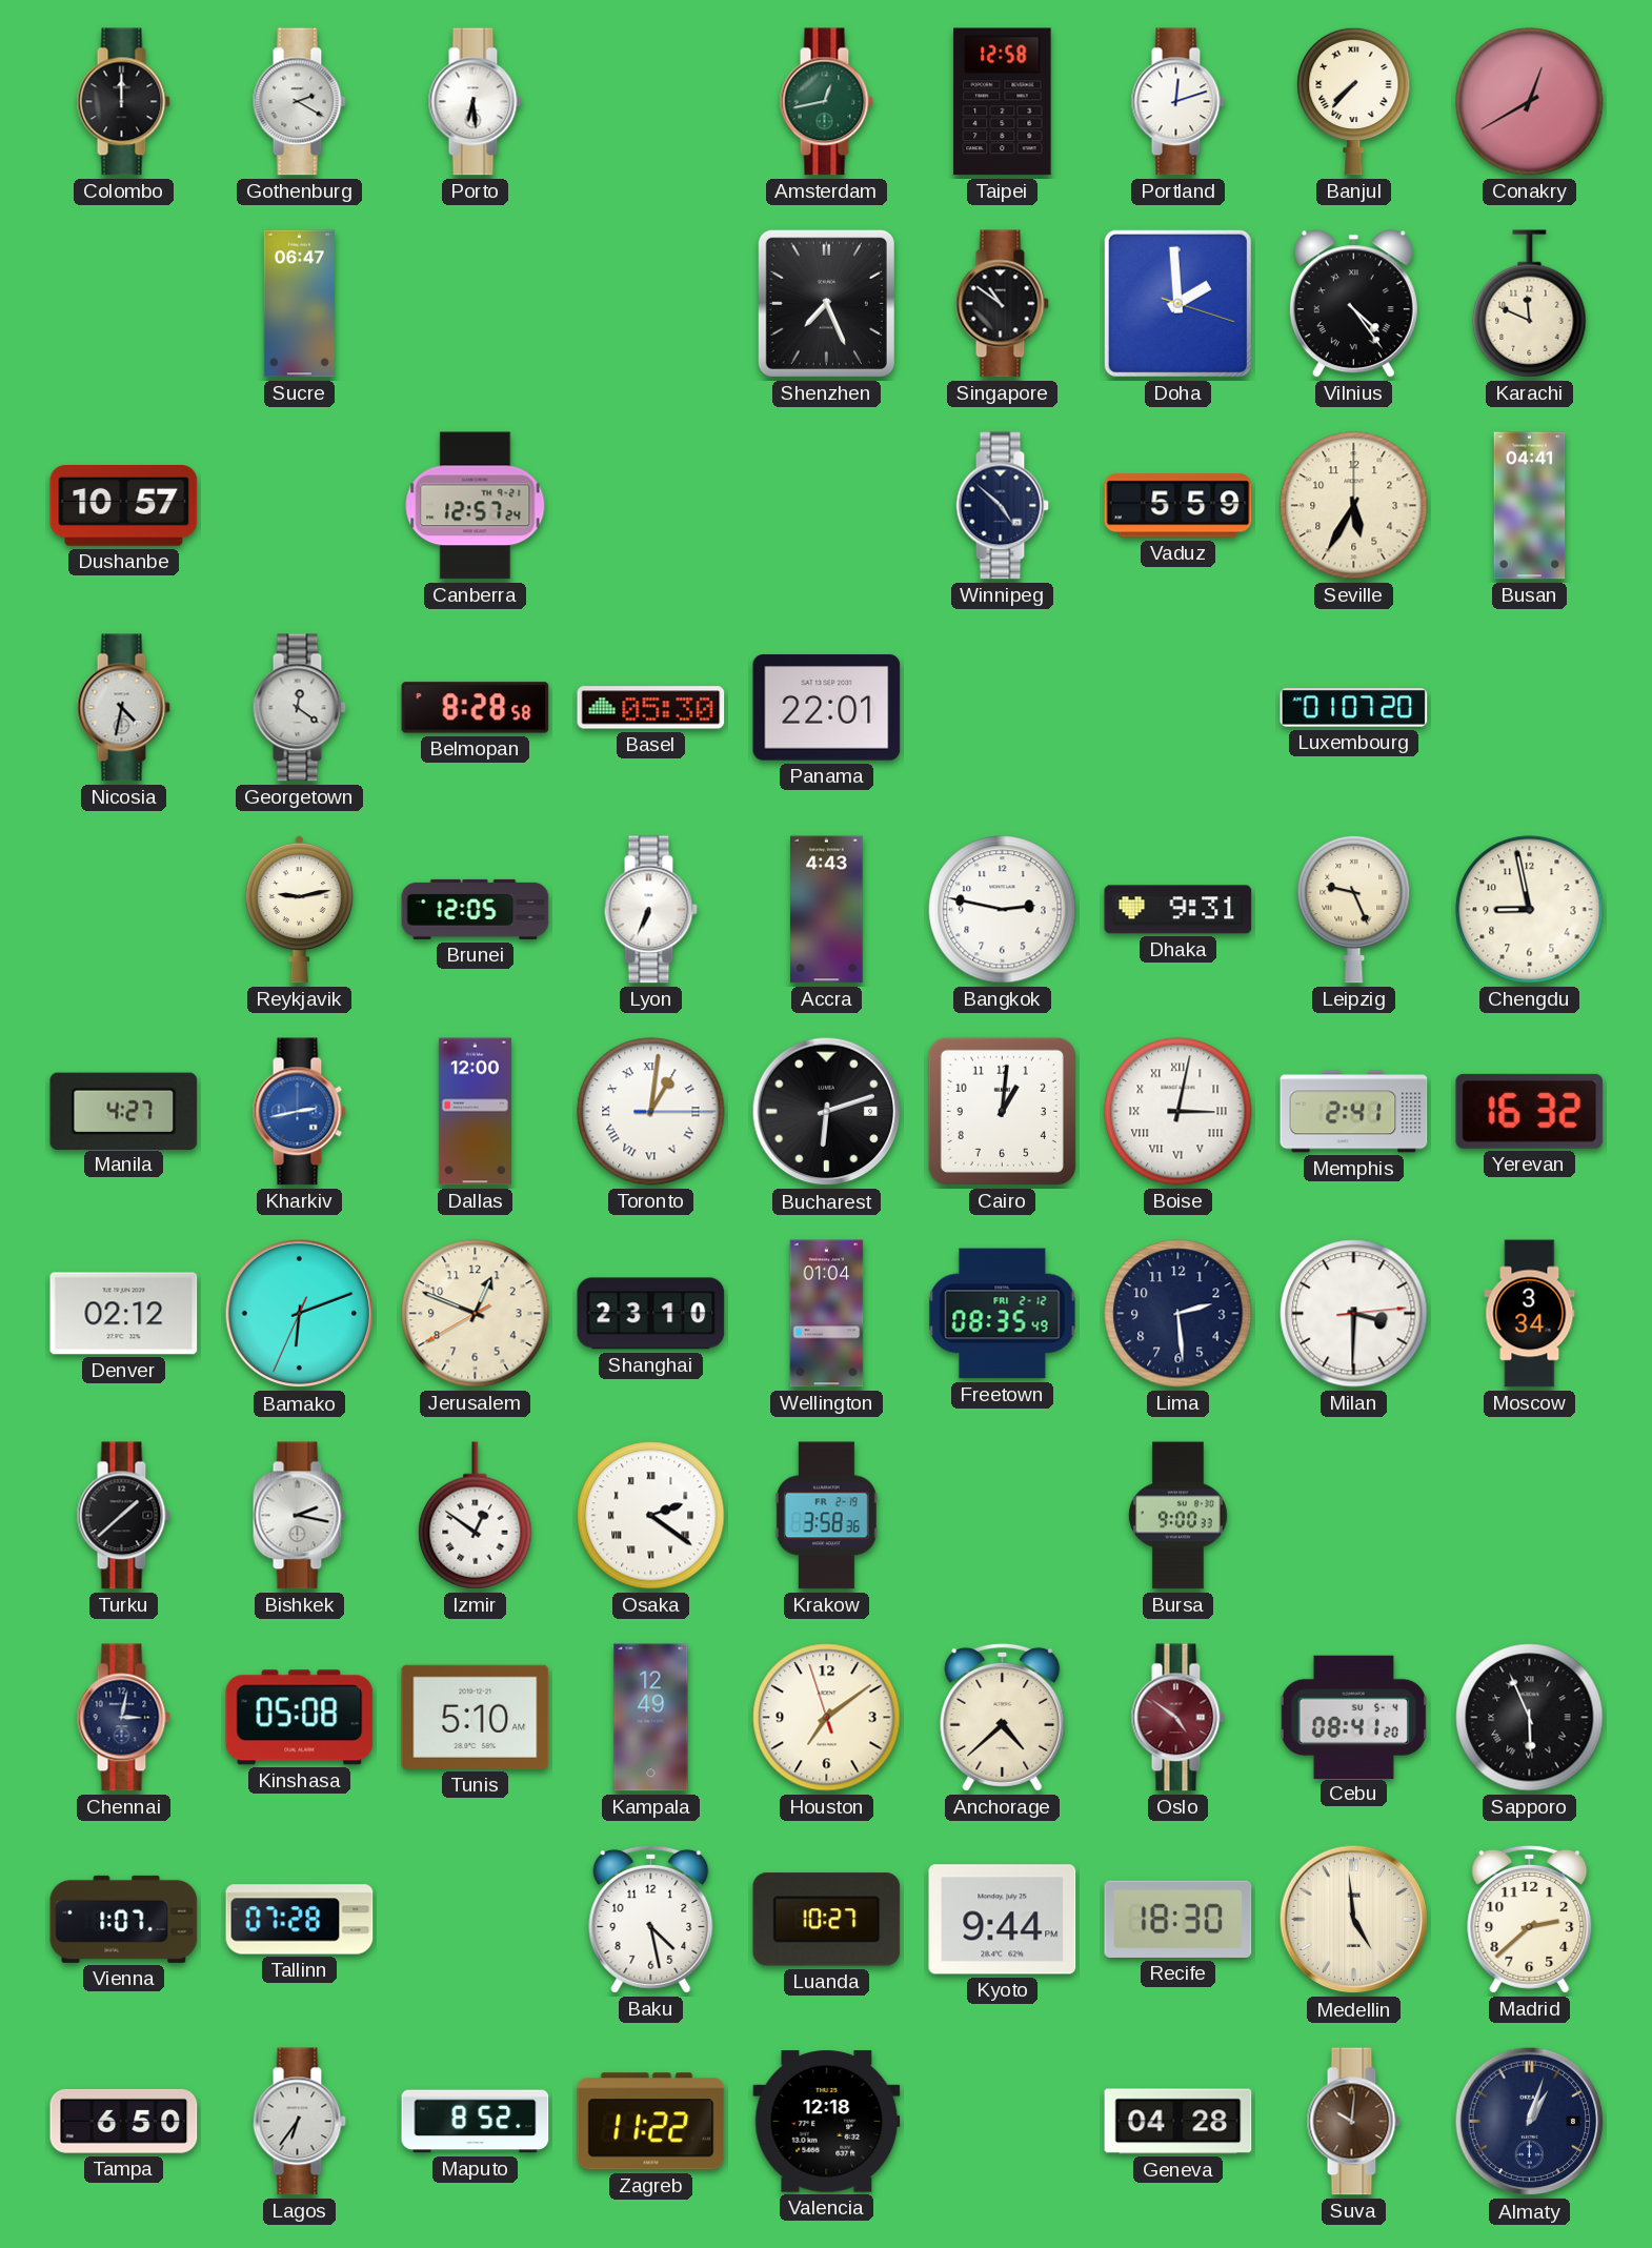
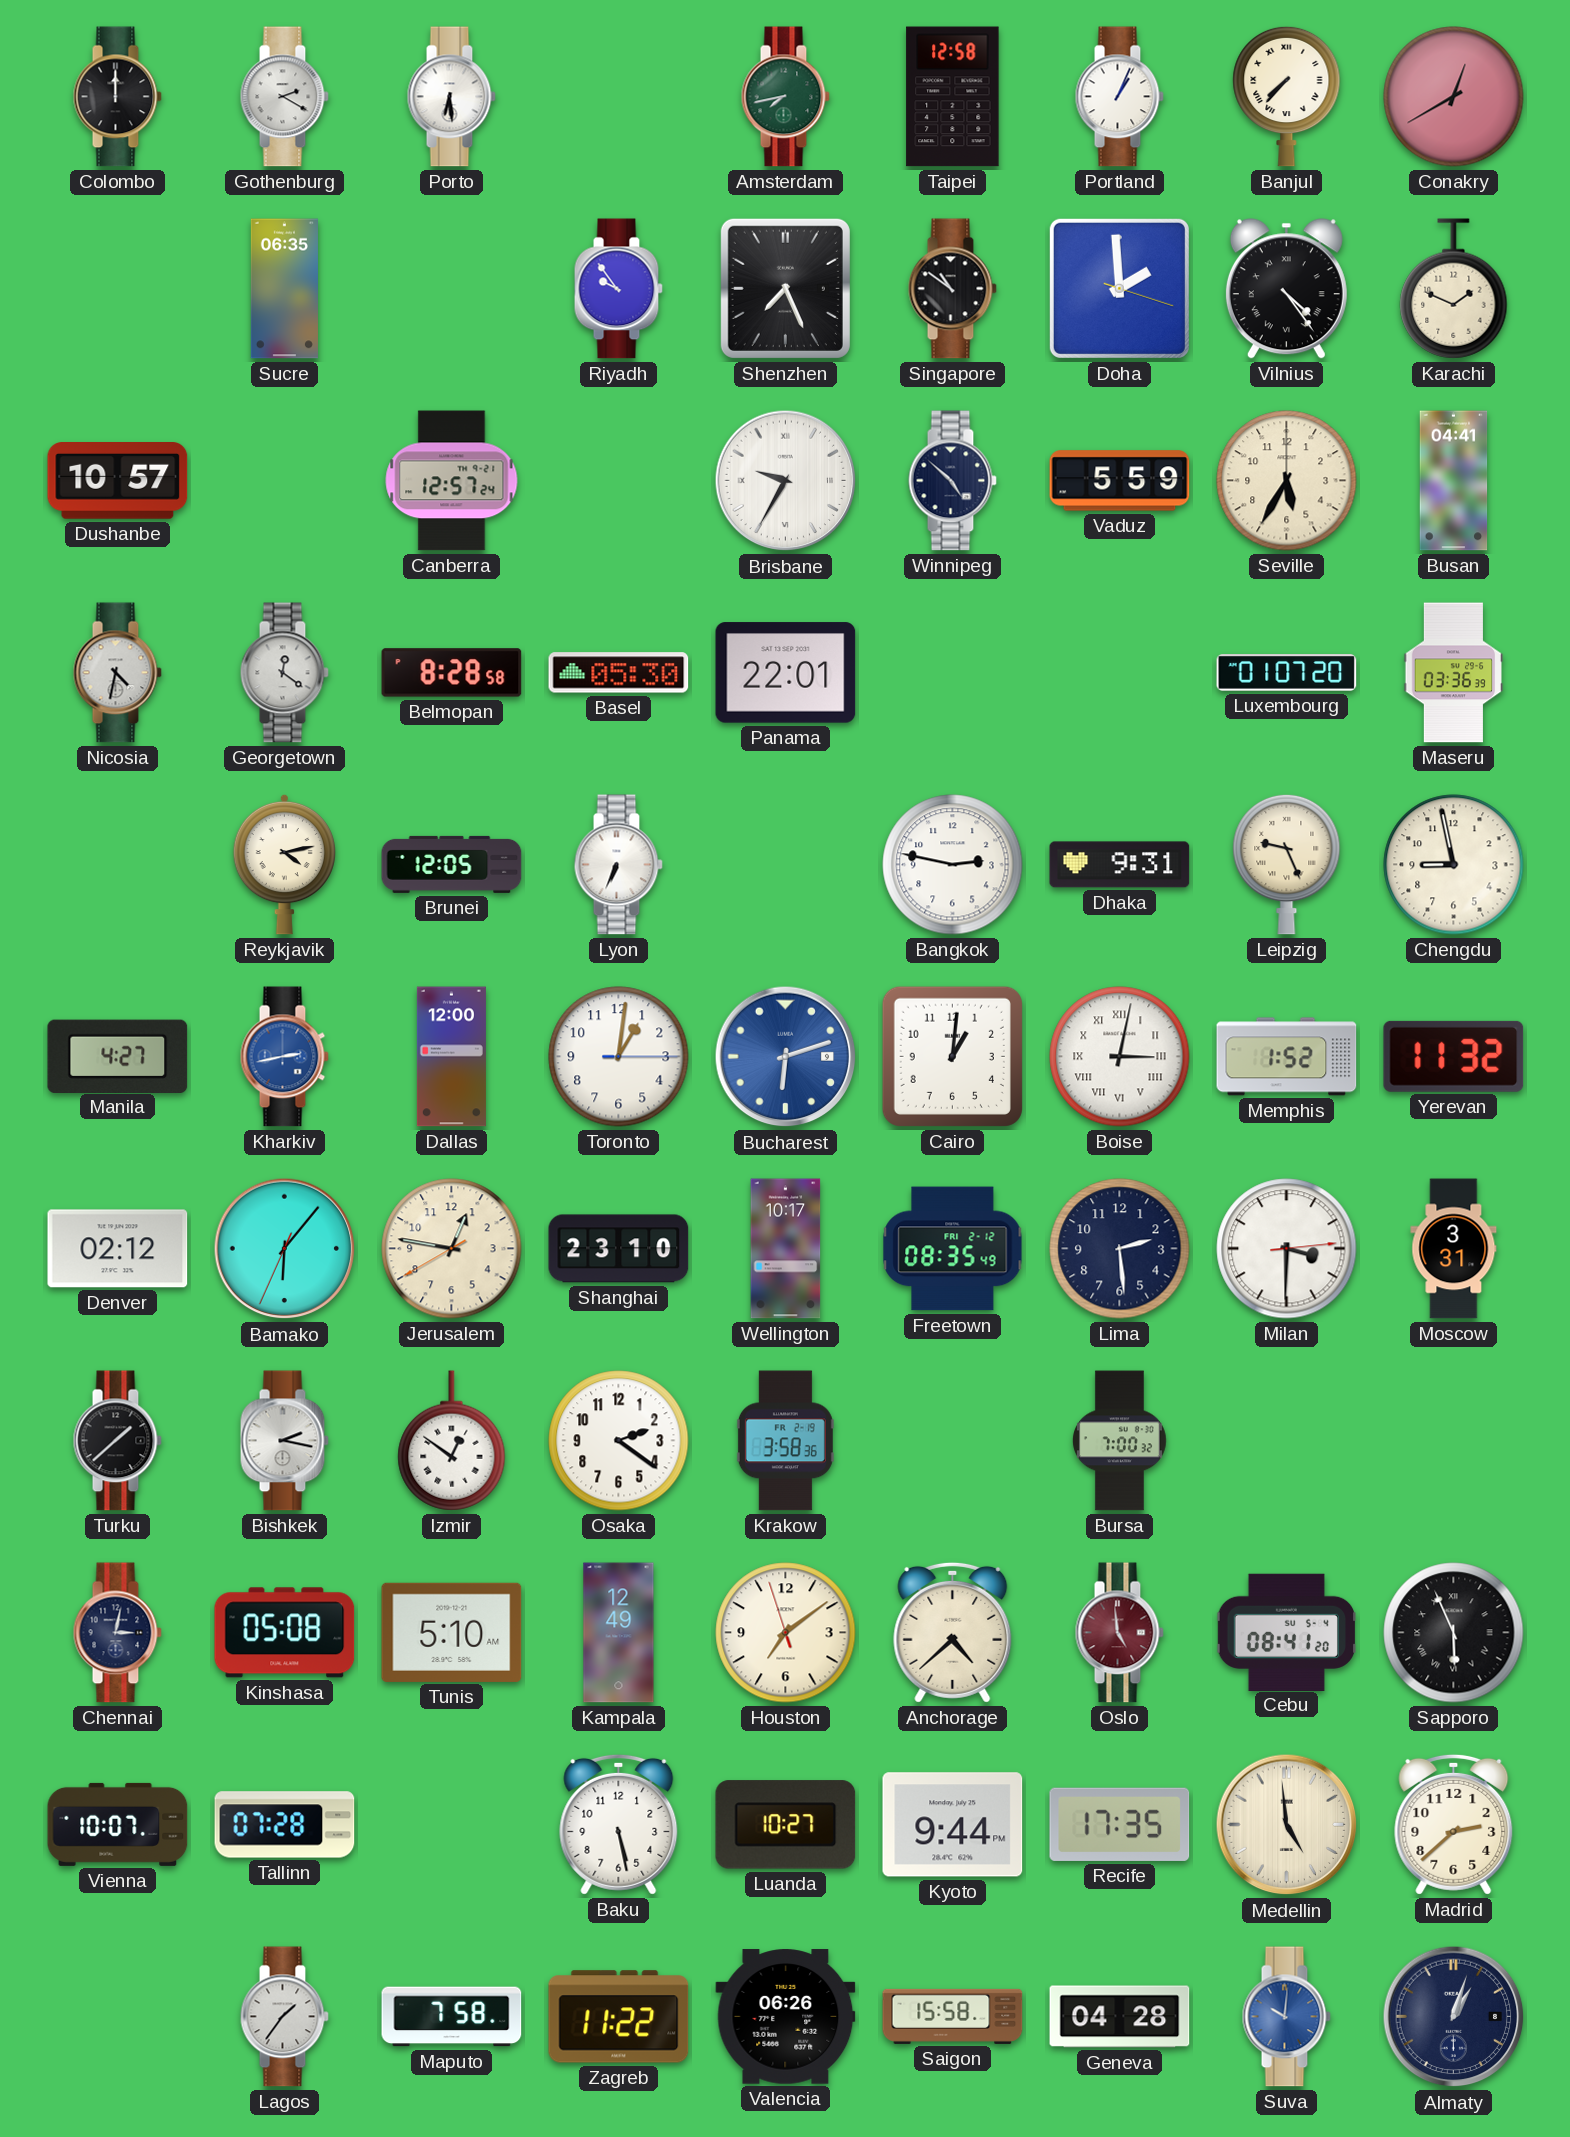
Amsterdam: 12:43 -> 7:43 (785, 97)
Portland: 12:12 -> 1:04 (1119, 97)
Sucre: 06:47 -> 06:35 (284, 289)
Riyadh: none -> 9:54 (618, 289)
Karachi: 11:49 -> 1:49 (1454, 289)
Brisbane: none -> 9:35 (786, 481)
Maseru: none -> 03:36 (1454, 673)
Reykjavik: 9:13 -> 4:13 (284, 864)
Accra: 4:43 -> none (827, 910)
Toronto numerals: Roman -> Arabic (619, 1057)
Bucharest dial: black -> blue (786, 1057)
Memphis: 2:41 -> 1:52 (1287, 1057)
Yerevan: 16:32 -> 11:32 (1454, 1056)
Bamako: 6:11 -> 6:06 (285, 1249)
Jerusalem: 12:48 -> 12:46 (452, 1249)
Wellington: 01:04 -> 10:17 (786, 1249)
Moscow: 3:34 -> 3:31 (1454, 1249)
Osaka numerals: Roman -> Arabic (619, 1441)
Bursa: 9:00 -> 7:00 (1120, 1441)
Oslo: 4:51 -> 4:59 (1119, 1633)
Vienna: 1:07 -> 10:07 (118, 1824)
Baku: 4:28 -> 5:28 (619, 1824)
Recife: 18:30 -> 17:35 (1120, 1824)
Tampa: 6:50 -> none (124, 2121)
Lagos: 6:36 -> 1:36 (284, 2017)
Maputo: 8:52 -> 7:58 (452, 2017)
Valencia: 12:18 -> 06:26 (786, 2017)
Saigon: none -> 15:58 (953, 2016)
Suva dial: brown -> blue (1286, 2017)
